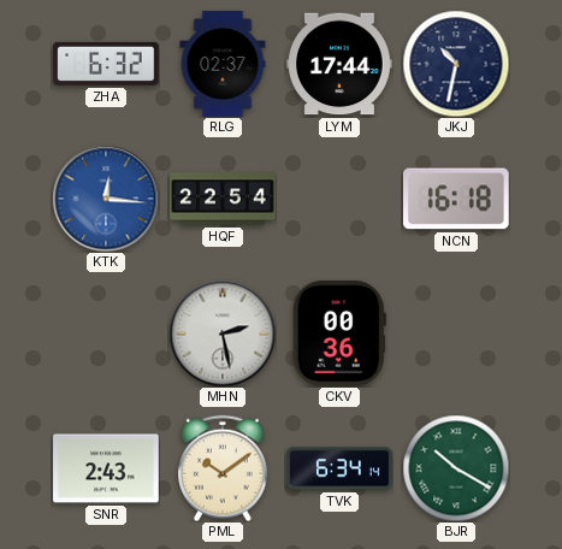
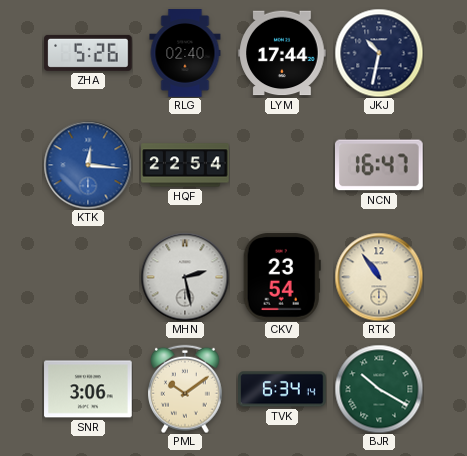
ZHA: 6:32 -> 5:26 (88, 53)
RLG: 02:37 -> 02:40 (185, 53)
NCN: 16:18 -> 16:47 (379, 165)
CKV: 00:36 -> 23:54 (282, 277)
RTK: none -> 10:54 (379, 277)
SNR: 2:43 -> 3:06 (88, 389)
